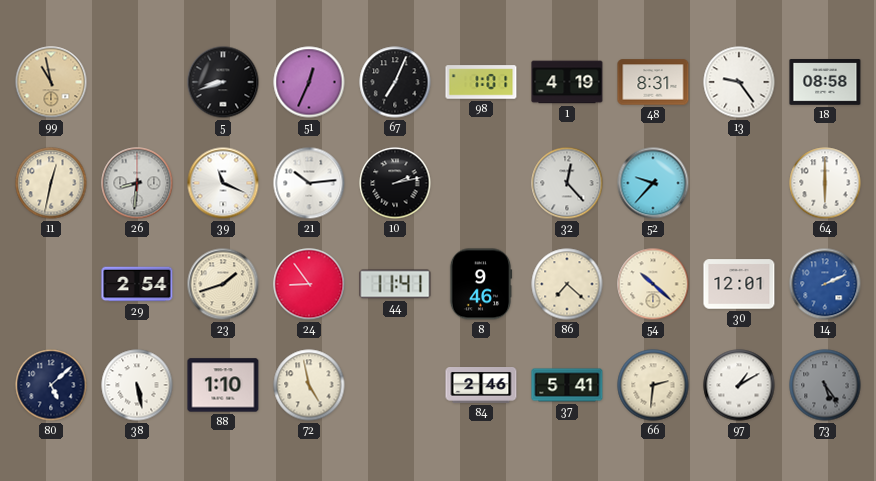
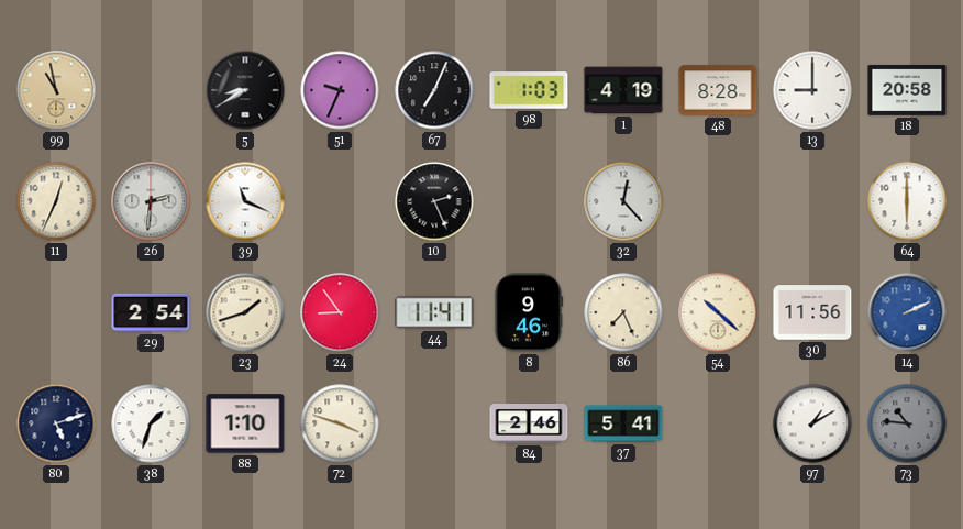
5: 8:42 -> 8:40 (245, 90)
51: 12:34 -> 9:34 (340, 90)
98: 1:01 -> 1:03 (529, 90)
48: 8:31 -> 8:28 (718, 90)
13: 9:24 -> 9:00 (812, 90)
18: 08:58 -> 20:58 (907, 90)
11: 12:32 -> 12:34 (56, 201)
26: 8:31 -> 2:31 (151, 201)
21: 10:14 -> none (309, 183)
10: 2:13 -> 2:26 (434, 201)
52: 9:37 -> none (653, 183)
86: 7:22 -> 7:26 (623, 312)
30: 12:01 -> 11:56 (812, 312)
80: 5:08 -> 5:12 (56, 423)
38: 5:28 -> 1:33 (151, 423)
72: 4:58 -> 3:48 (340, 423)
66: 2:31 -> none (653, 385)
73: 5:24 -> 10:46 (907, 423)
